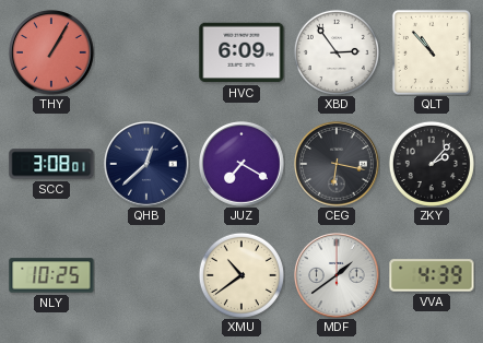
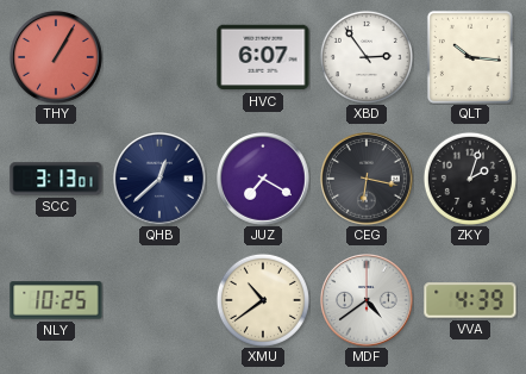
HVC: 6:09 -> 6:07 (263, 57)
QLT: 10:53 -> 10:16 (470, 57)
SCC: 3:08 -> 3:13 (56, 179)
ZKY: 2:07 -> 2:03 (470, 179)
MDF: 1:39 -> 4:39 (368, 301)
